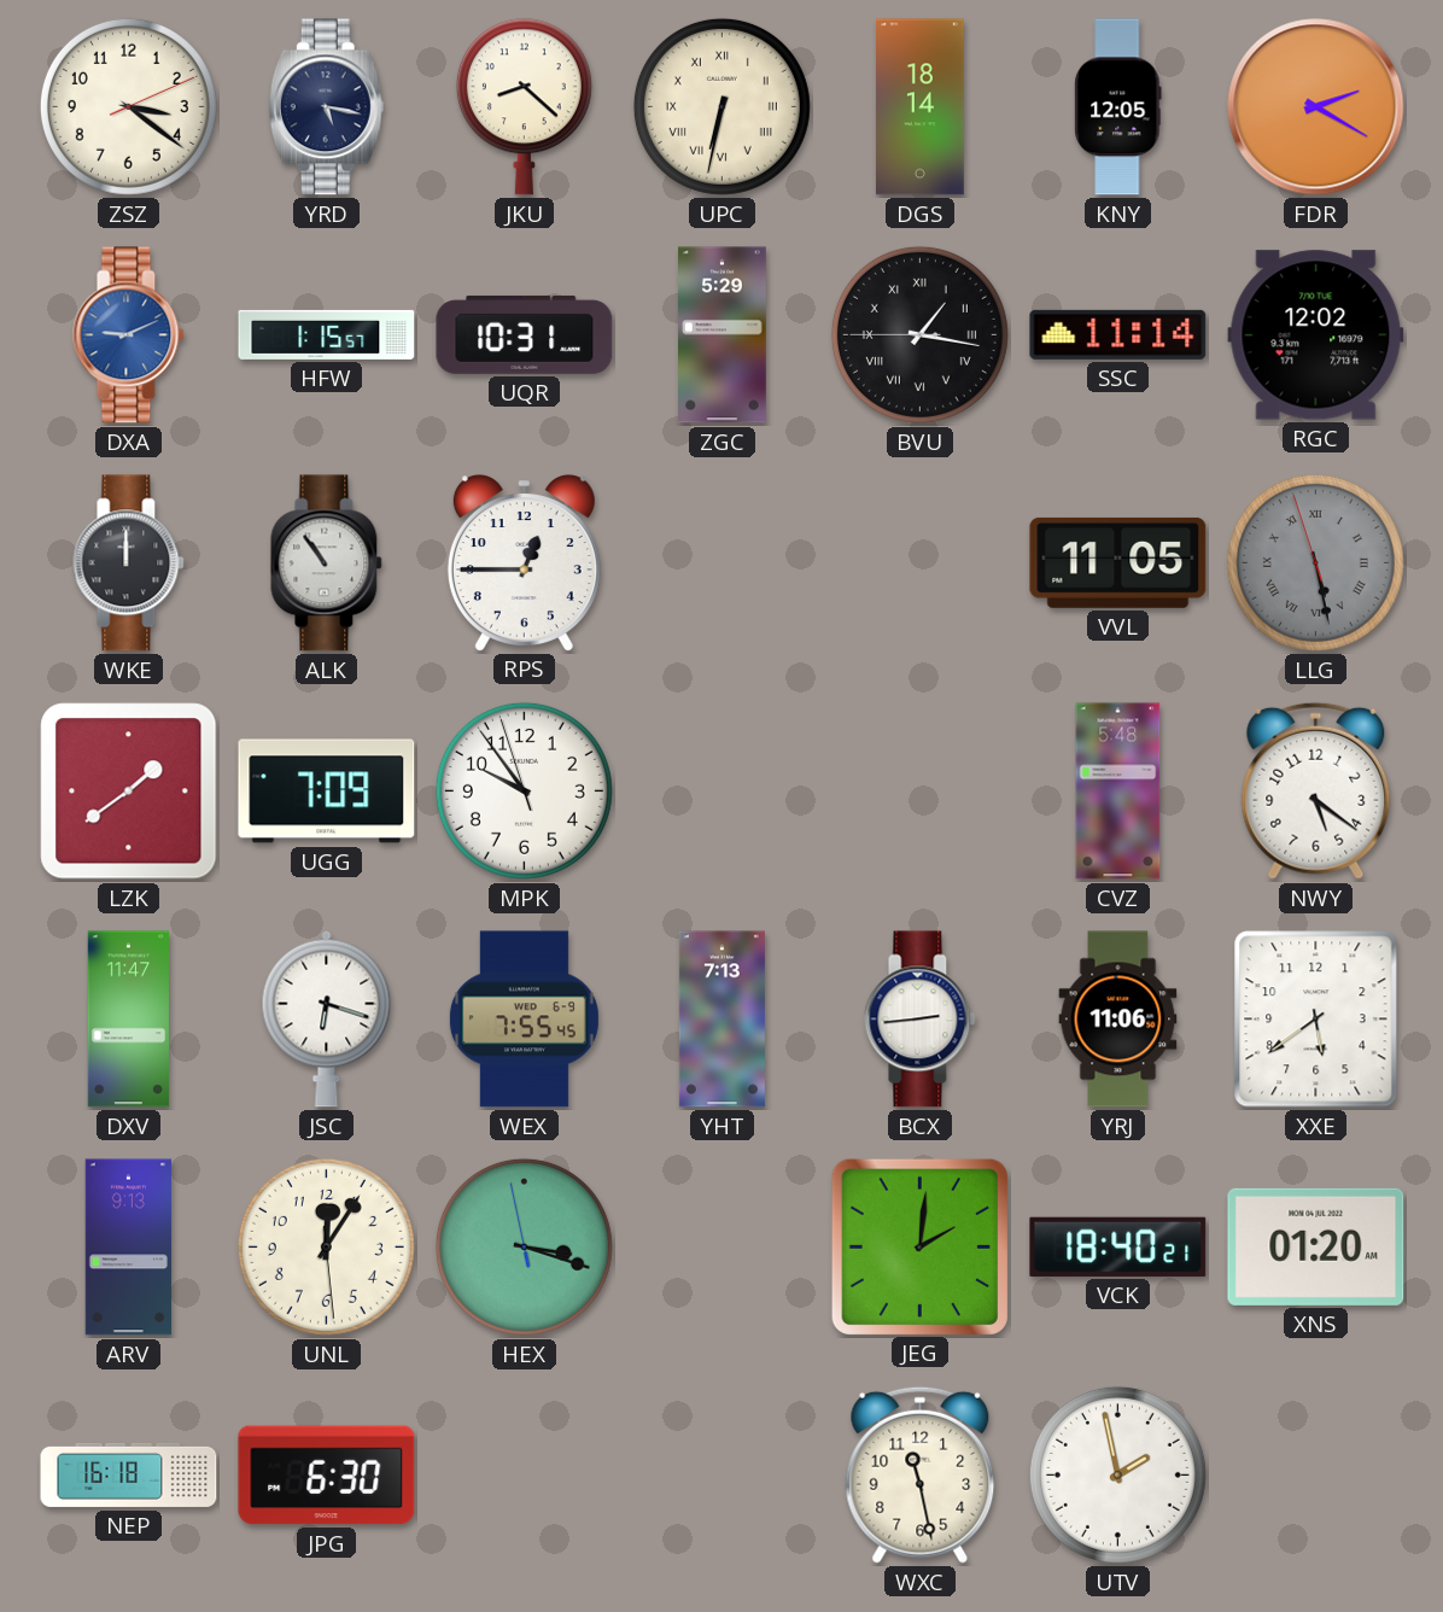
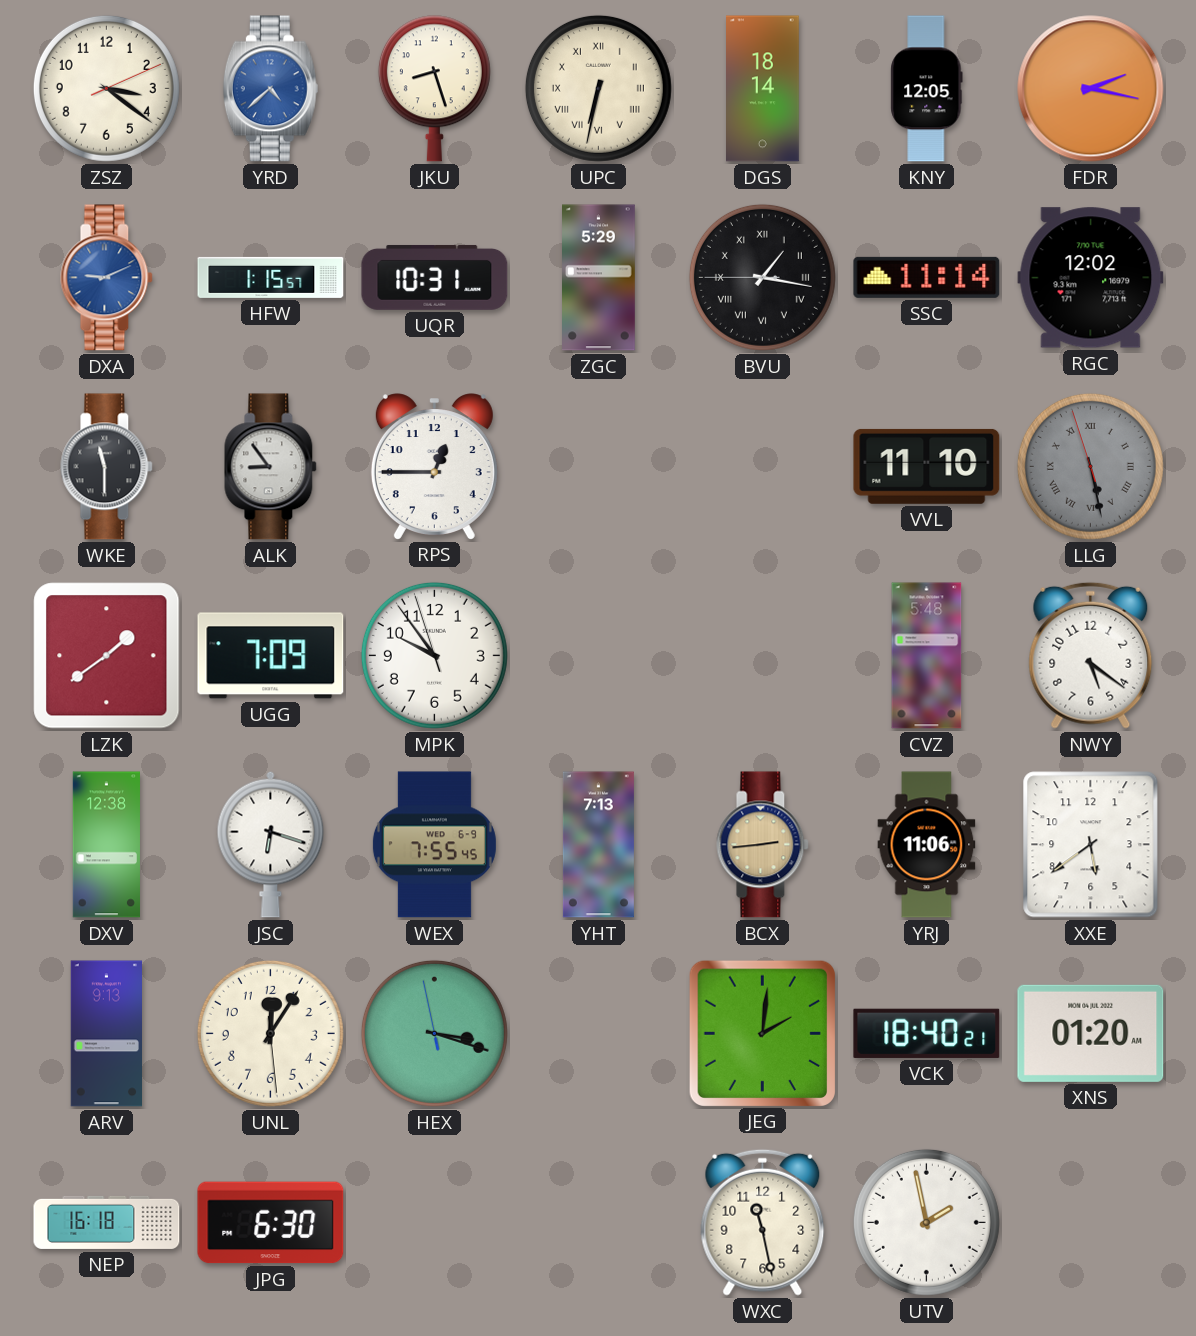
YRD: 5:17 -> 4:38 (270, 89)
YRD dial: navy -> blue (270, 89)
JKU: 8:22 -> 8:27 (434, 89)
FDR: 2:20 -> 2:17 (1091, 89)
WKE: 12:00 -> 11:30 (107, 467)
ALK: 10:54 -> 8:54 (271, 467)
VVL: 11:05 -> 11:10 (927, 466)
DXV: 11:47 -> 12:38 (106, 845)
BCX dial: white -> champagne (763, 845)
